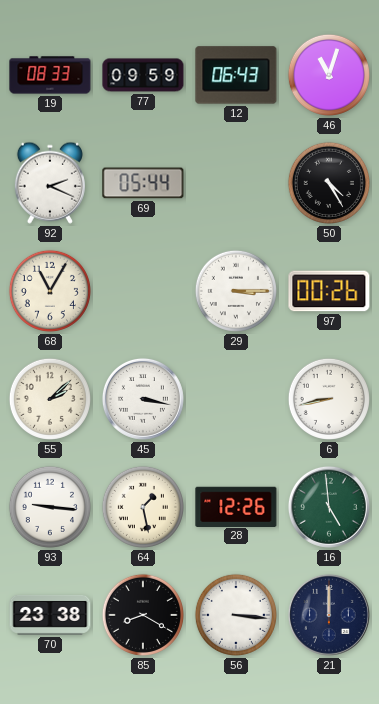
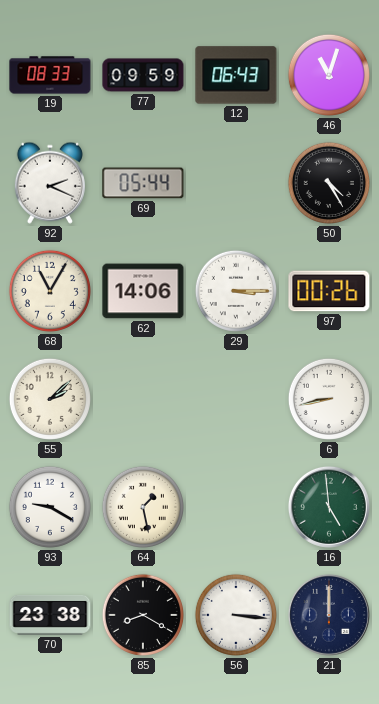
62: none -> 14:06 (143, 291)
45: 3:17 -> none (143, 399)
93: 9:16 -> 9:20 (50, 507)
28: 12:26 -> none (236, 506)
